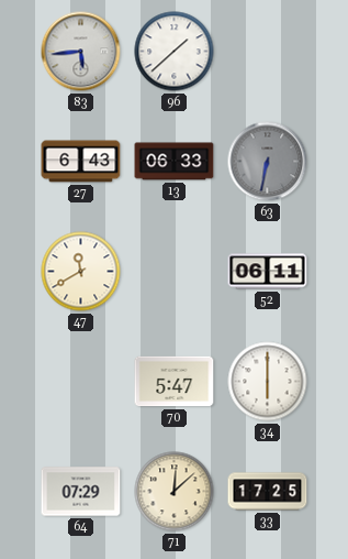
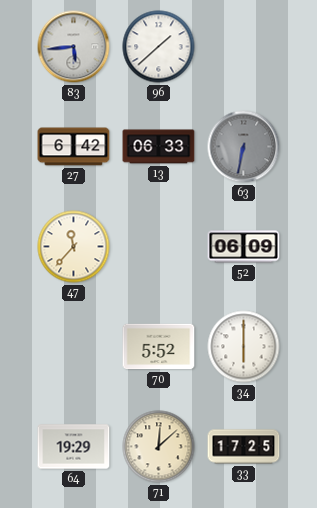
27: 6:43 -> 6:42 (74, 147)
47: 11:40 -> 11:37 (74, 247)
52: 06:11 -> 06:09 (244, 247)
70: 5:47 -> 5:52 (159, 347)
64: 07:29 -> 19:29 (74, 447)
